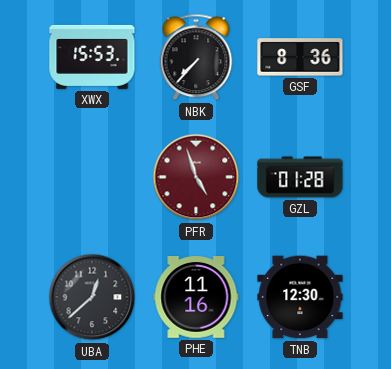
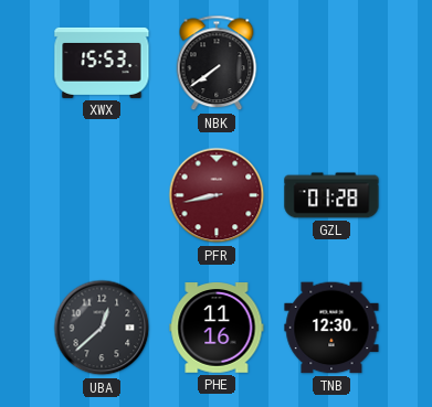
NBK: 7:37 -> 7:39 (217, 63)
GSF: 8:36 -> none (300, 57)
PFR: 4:57 -> 8:43 (217, 195)
